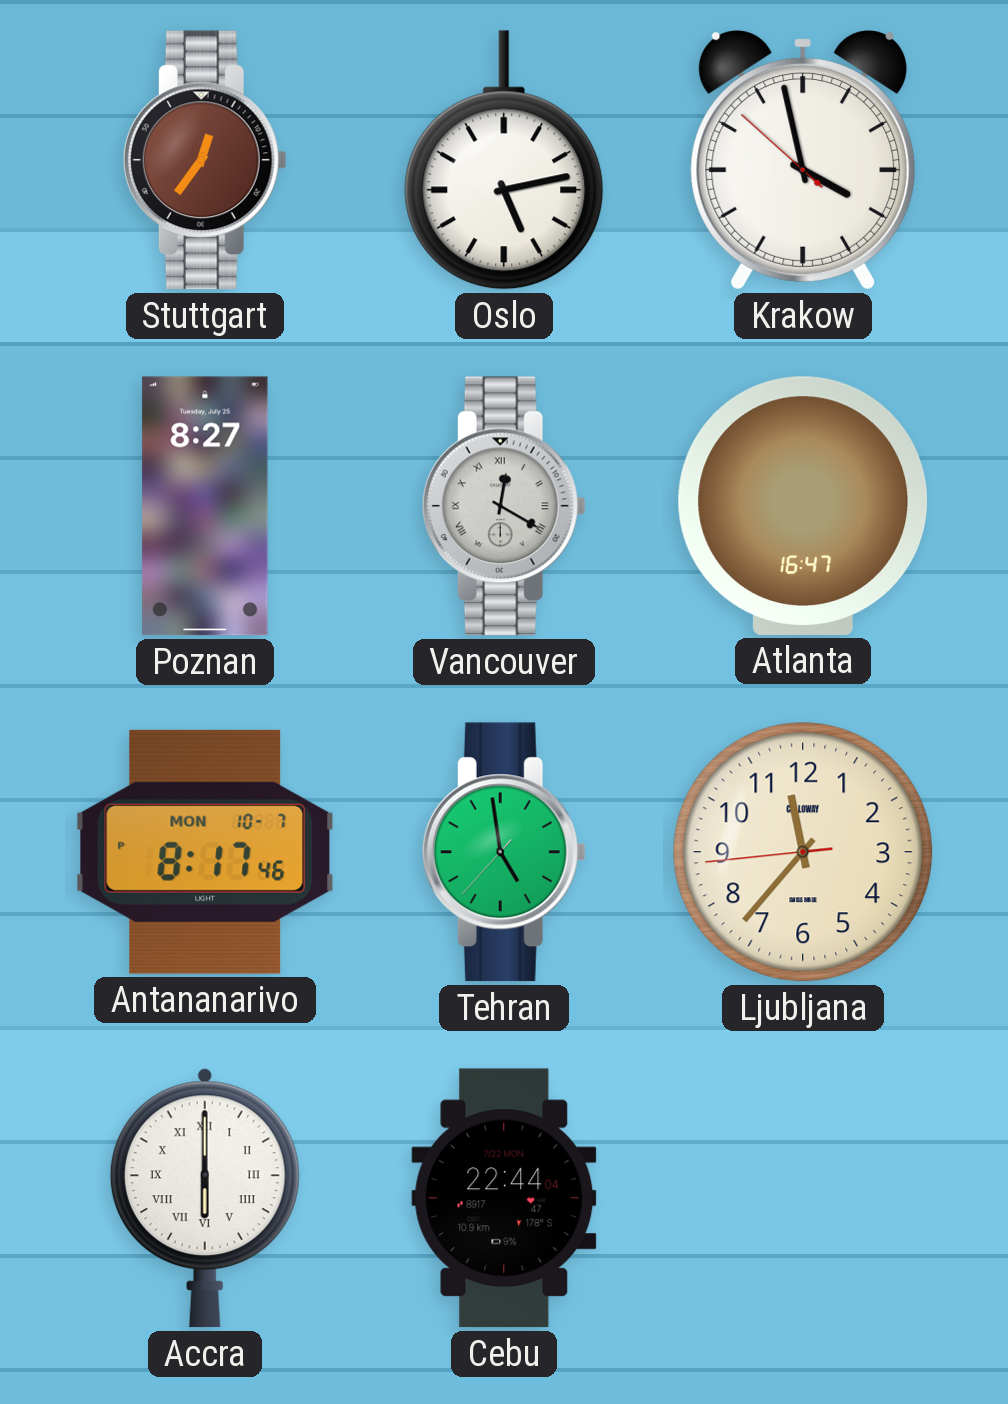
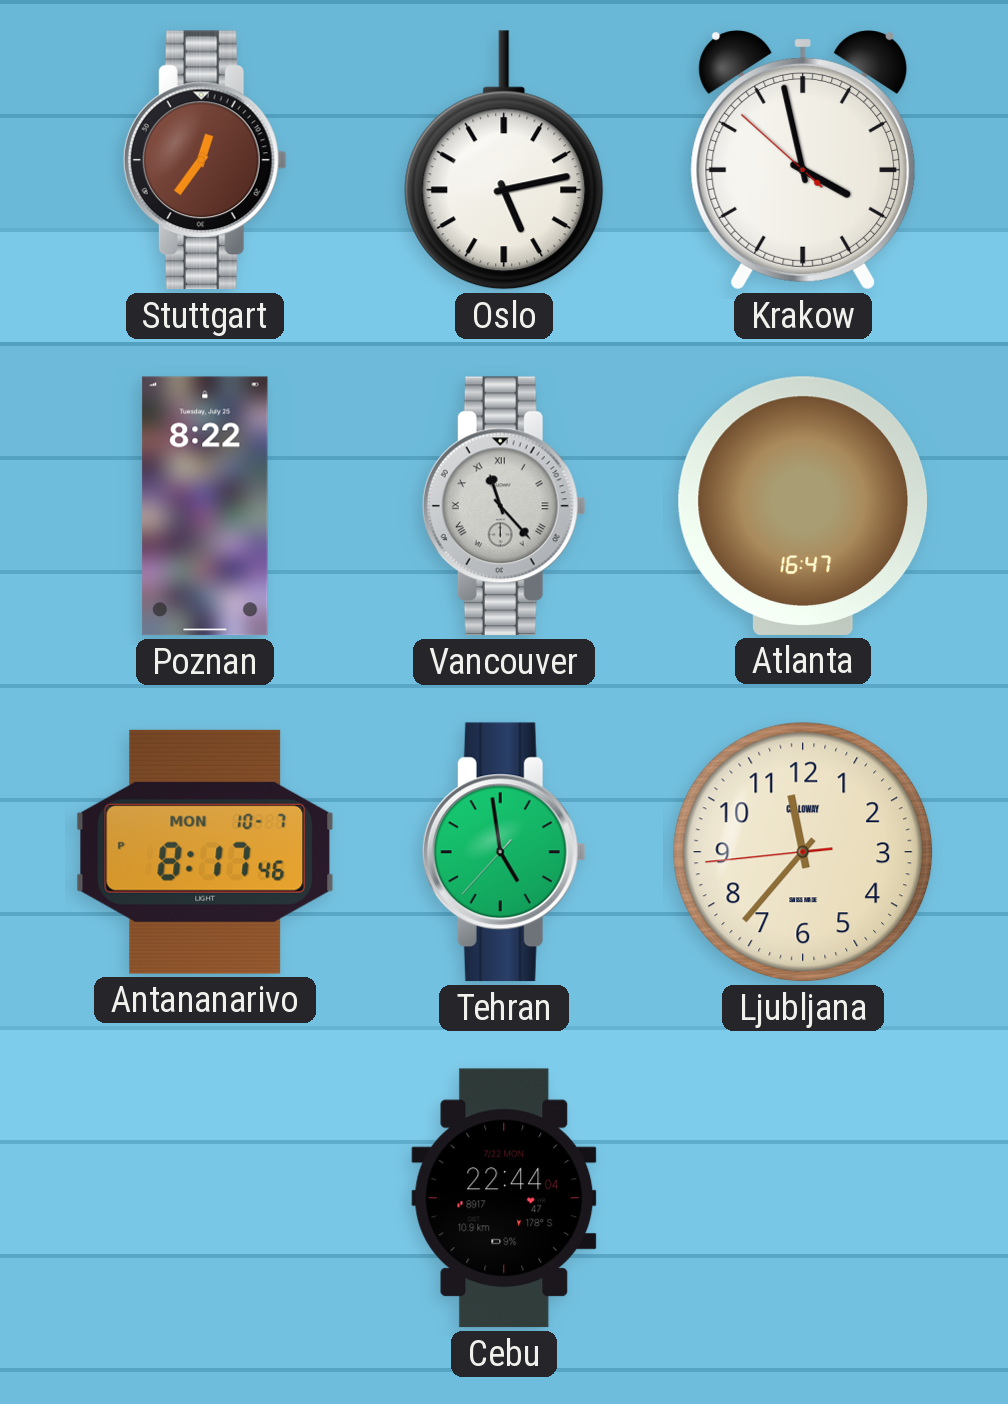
Poznan: 8:27 -> 8:22 (205, 506)
Vancouver: 12:20 -> 11:23 (504, 506)
Accra: 6:00 -> none (205, 1198)
